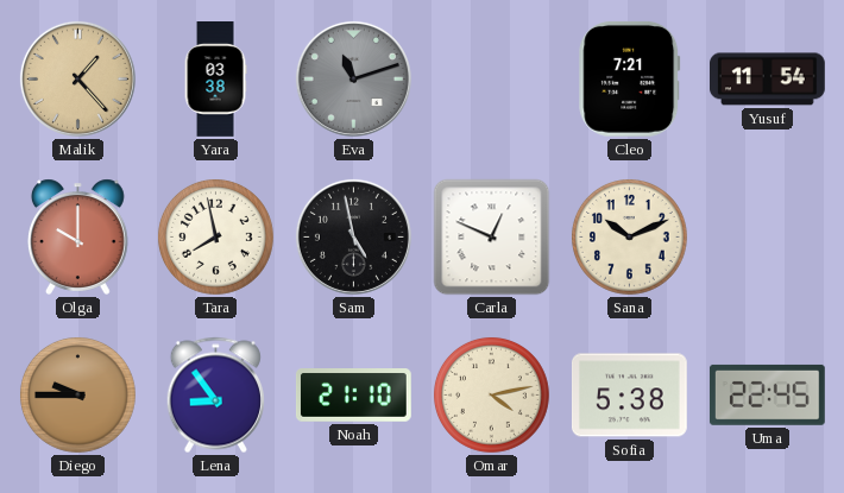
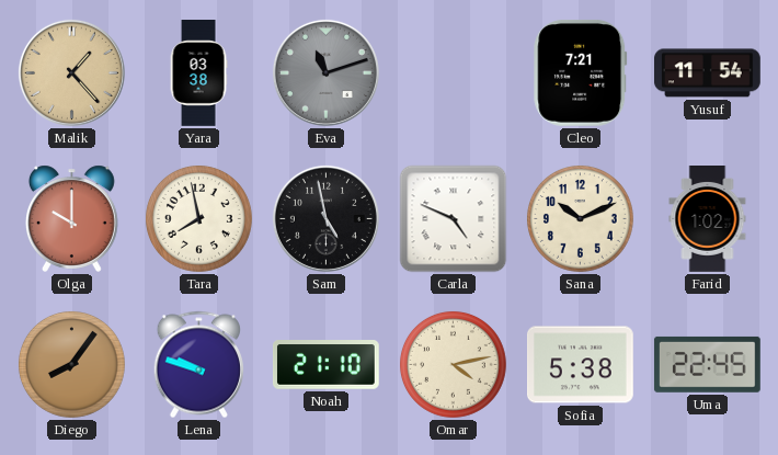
Carla: 12:49 -> 4:49 (454, 219)
Farid: none -> 1:02 (708, 219)
Diego: 9:45 -> 8:06 (71, 364)
Lena: 8:54 -> 9:48 (198, 365)
